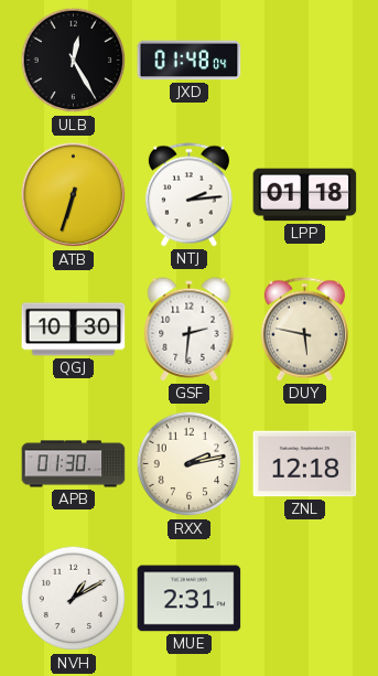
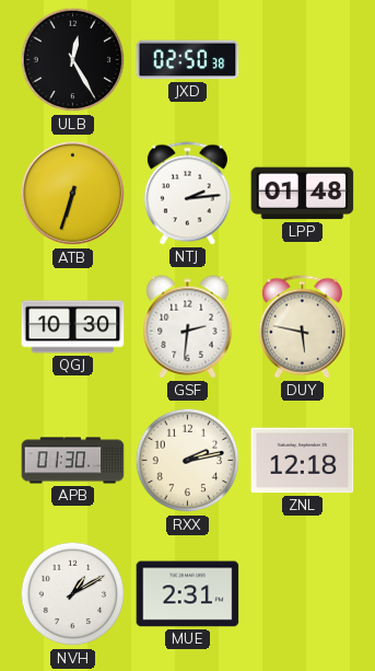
JXD: 01:48 -> 02:50 (188, 60)
LPP: 01:18 -> 01:48 (303, 194)
